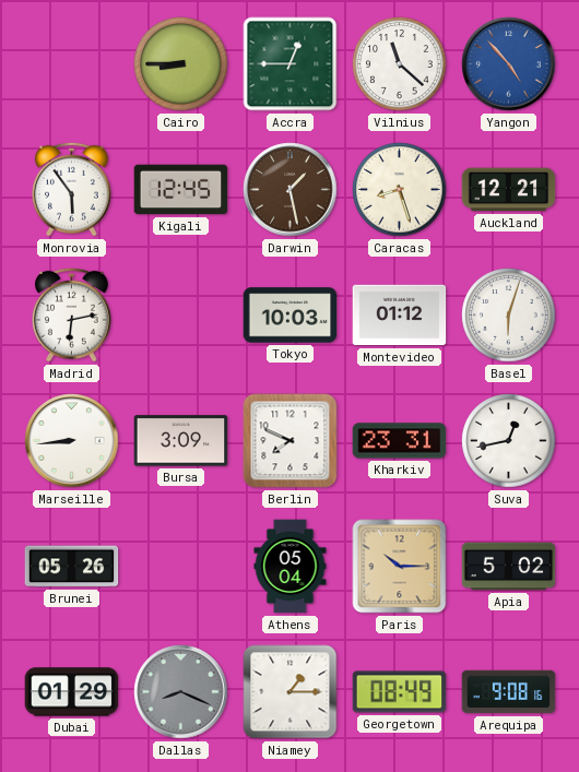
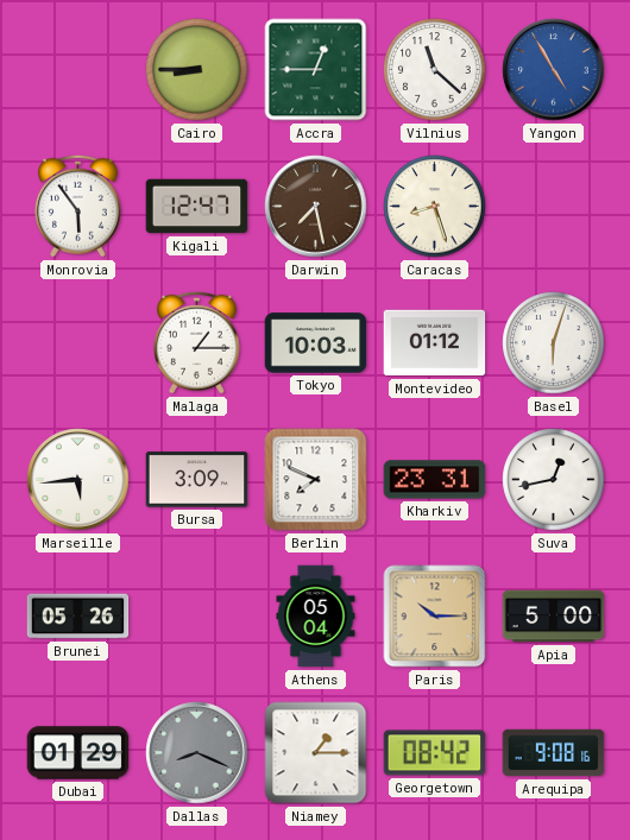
Yangon: 4:53 -> 4:55 (554, 70)
Kigali: 12:45 -> 12:47 (197, 207)
Darwin: 1:28 -> 7:28 (316, 207)
Auckland: 12:21 -> none (509, 190)
Madrid: 6:13 -> none (72, 314)
Malaga: none -> 1:15 (197, 342)
Marseille: 8:44 -> 5:44 (78, 480)
Apia: 5:02 -> 5:00 (554, 617)
Georgetown: 08:49 -> 08:42 (435, 753)
